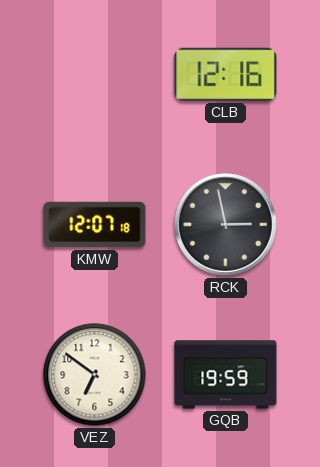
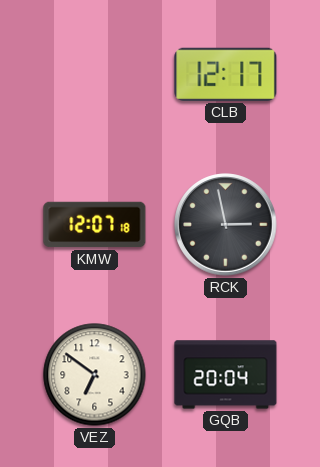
CLB: 12:16 -> 12:17 (226, 74)
GQB: 19:59 -> 20:04 (226, 375)
